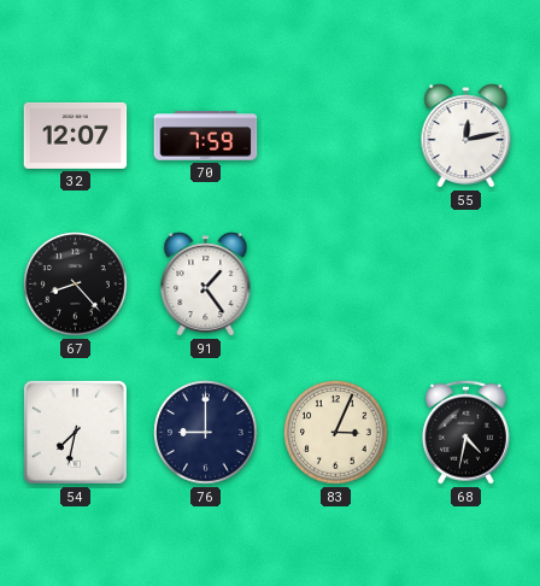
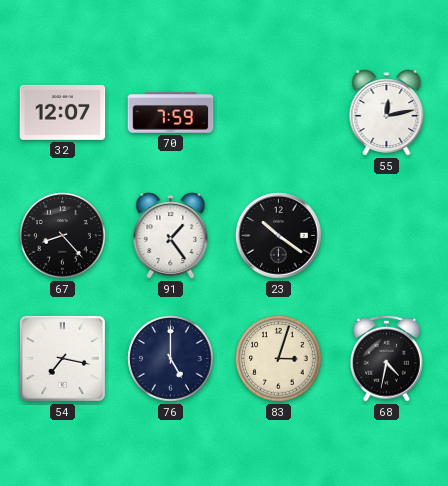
23: none -> 10:21 (279, 236)
54: 7:32 -> 7:17 (62, 358)
76: 9:00 -> 5:00 (171, 359)
83: 3:04 -> 3:03 (279, 359)
